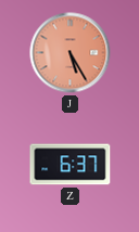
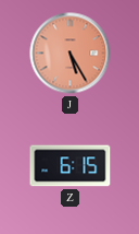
Z: 6:37 -> 6:15 (71, 166)
